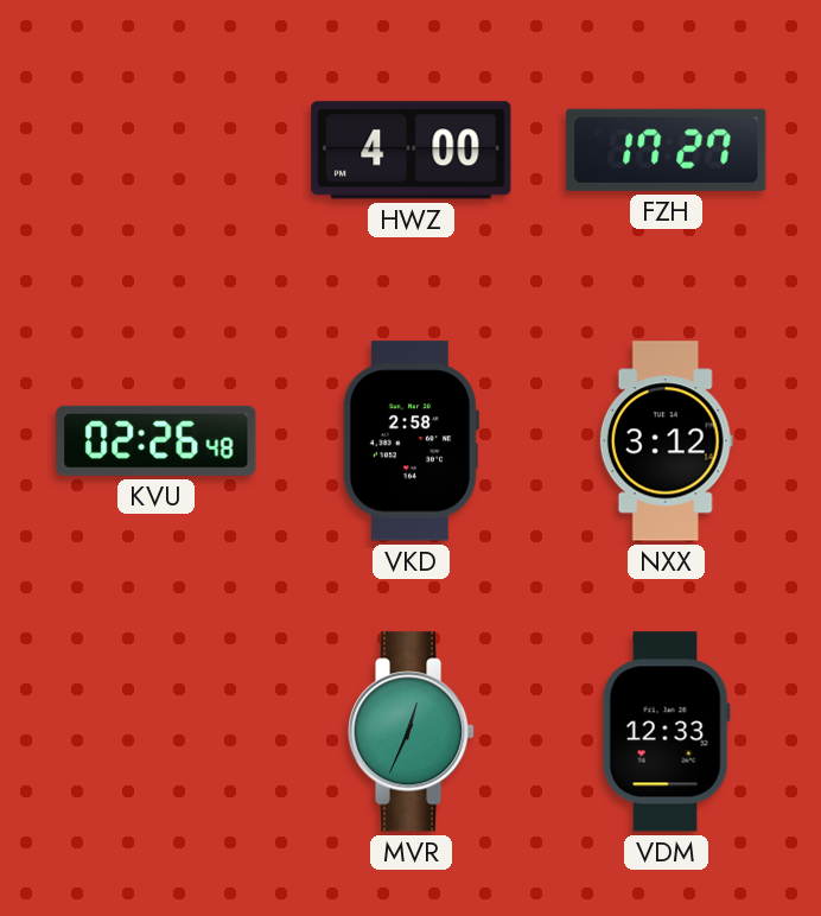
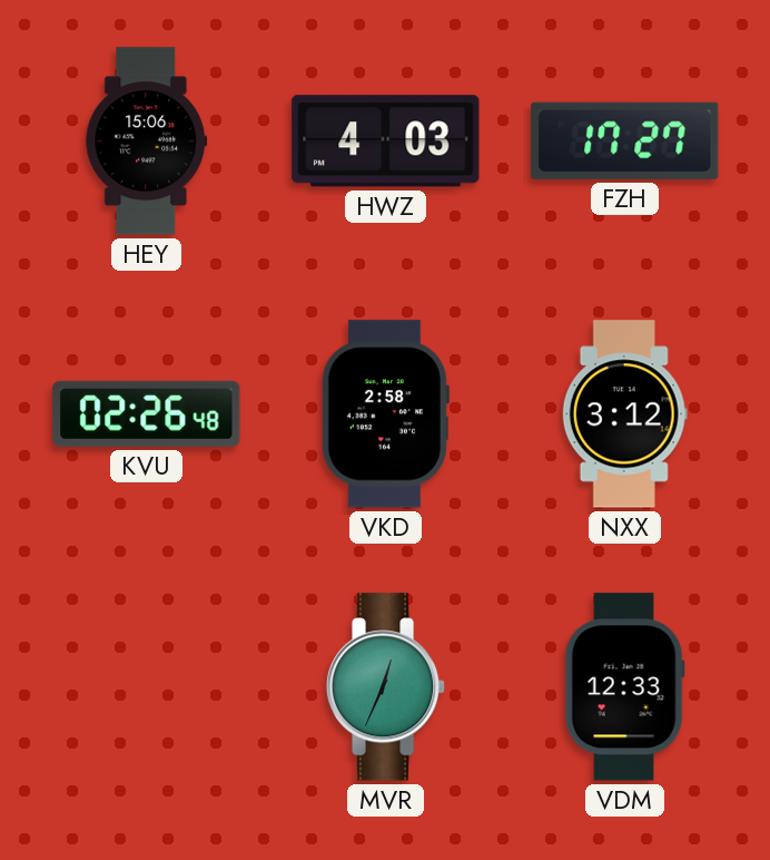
HEY: none -> 15:06 (147, 141)
HWZ: 4:00 -> 4:03 (386, 141)
